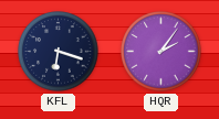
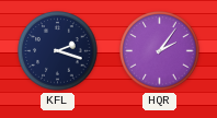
KFL: 6:18 -> 2:18 (58, 51)
